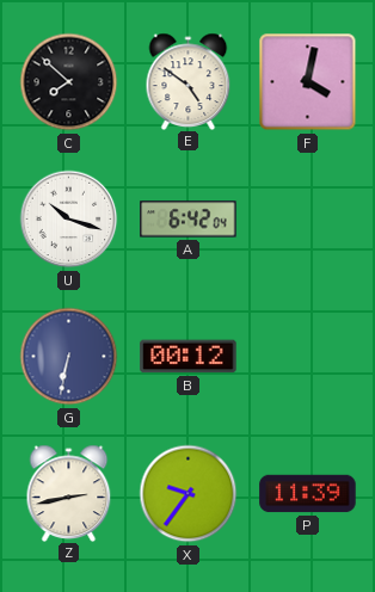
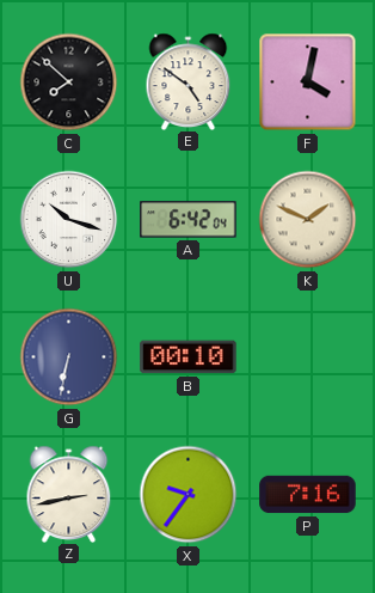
K: none -> 1:49 (308, 220)
B: 00:12 -> 00:10 (189, 357)
P: 11:39 -> 7:16 (308, 495)
